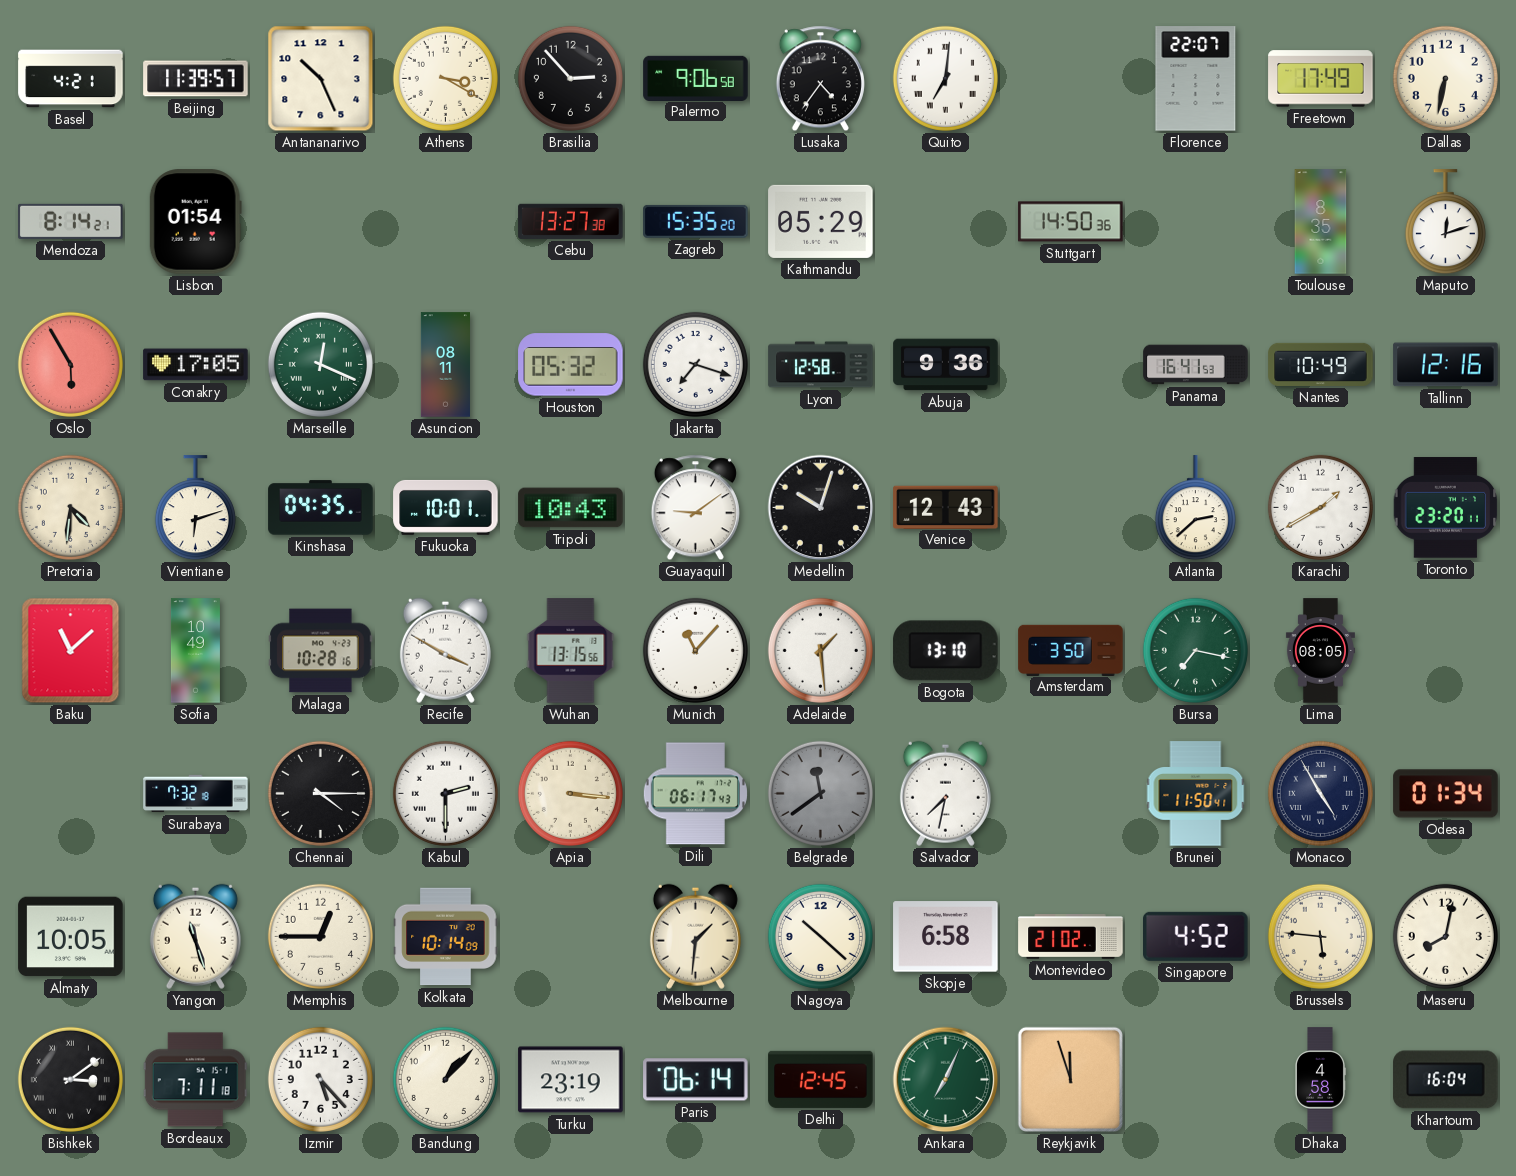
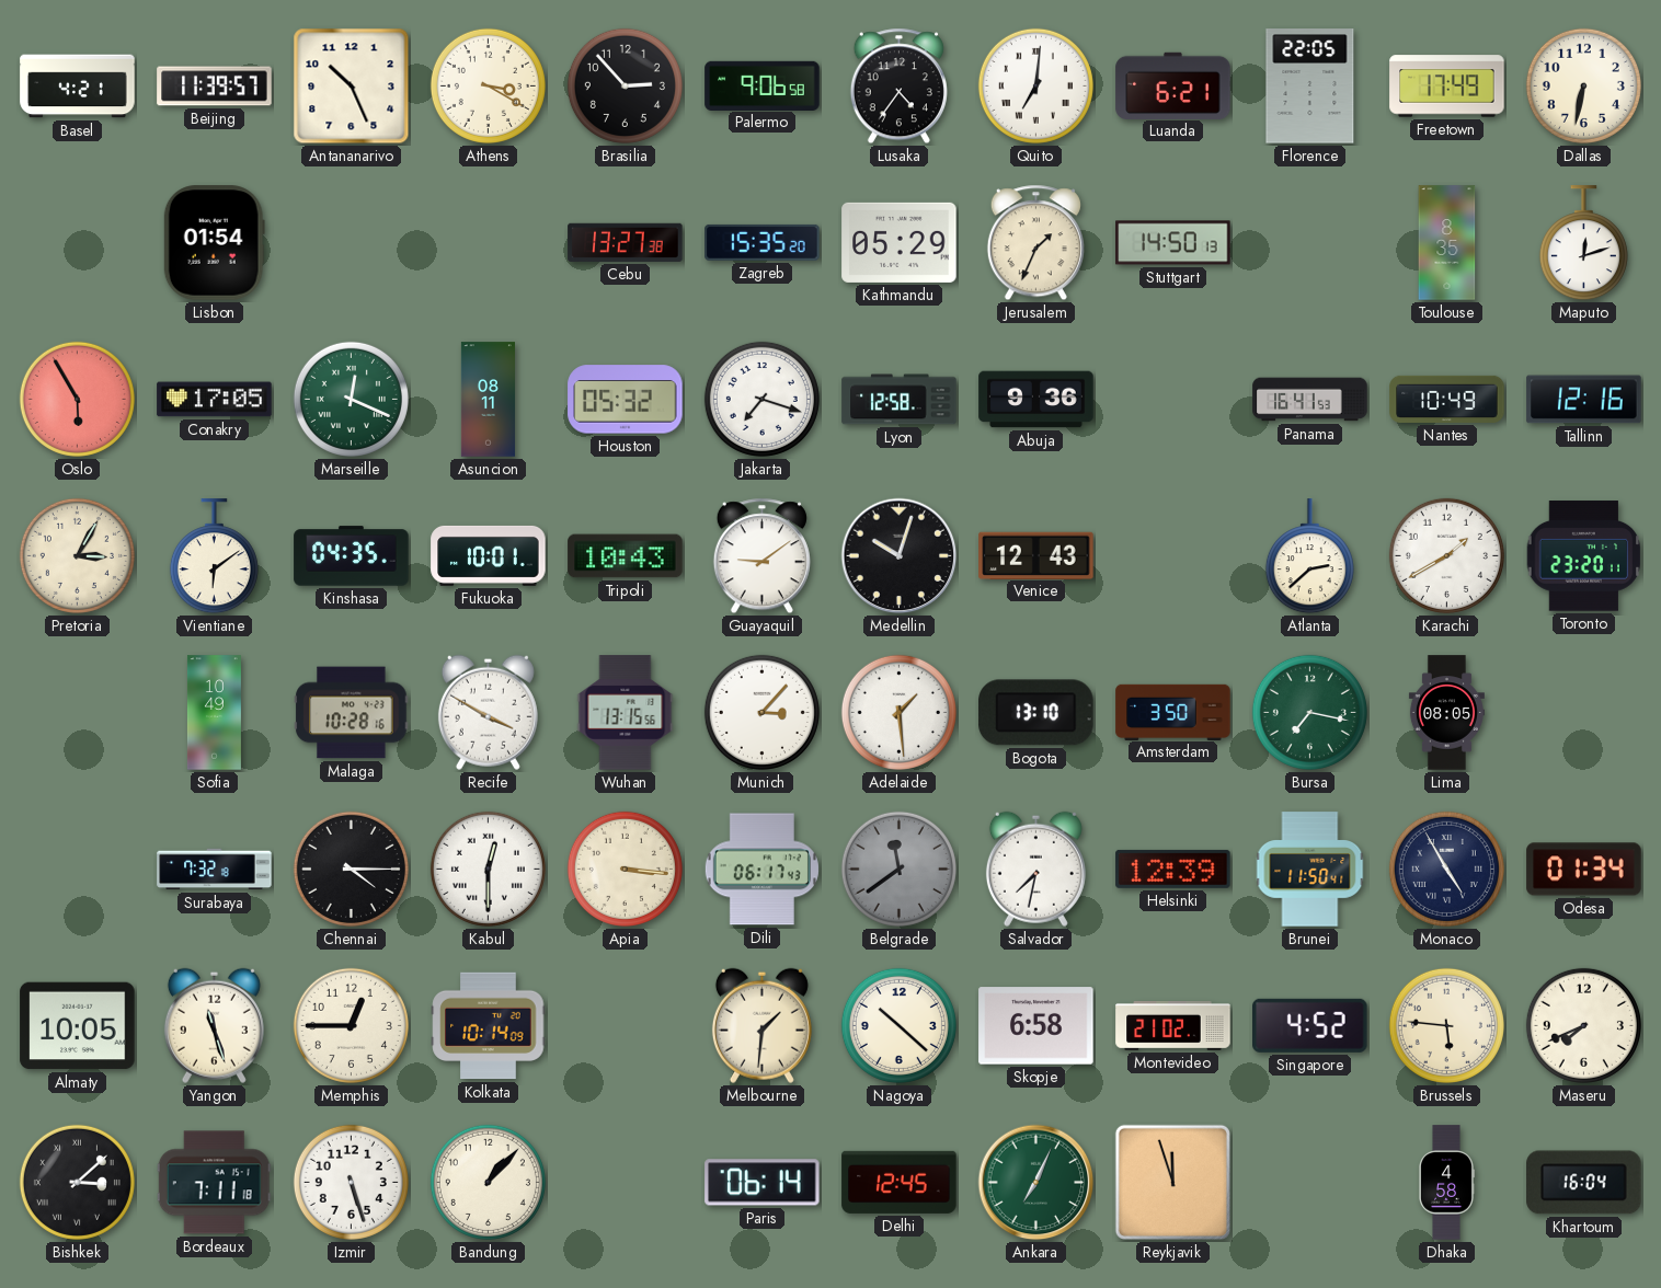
Luanda: none -> 6:21 (1173, 85)
Florence: 22:07 -> 22:05 (1310, 87)
Mendoza: 8:14 -> none (71, 221)
Jerusalem: none -> 1:34 (1035, 243)
Stuttgart: 14:50:36 -> 14:50:13 (1173, 243)
Pretoria: 4:31 -> 3:05 (77, 555)
Vientiane: 6:12 -> 6:09 (214, 556)
Baku: 11:08 -> none (71, 651)
Munich: 11:07 -> 3:07 (761, 712)
Kabul: 2:30 -> 12:30 (488, 869)
Helsinki: none -> 12:39 (1173, 869)
Maseru: 8:02 -> 7:41 (1583, 1025)
Bishkek: 3:09 -> 3:08 (77, 1182)
Izmir: 5:23 -> 5:27 (351, 1182)
Turku: 23:19 -> none (571, 1080)
